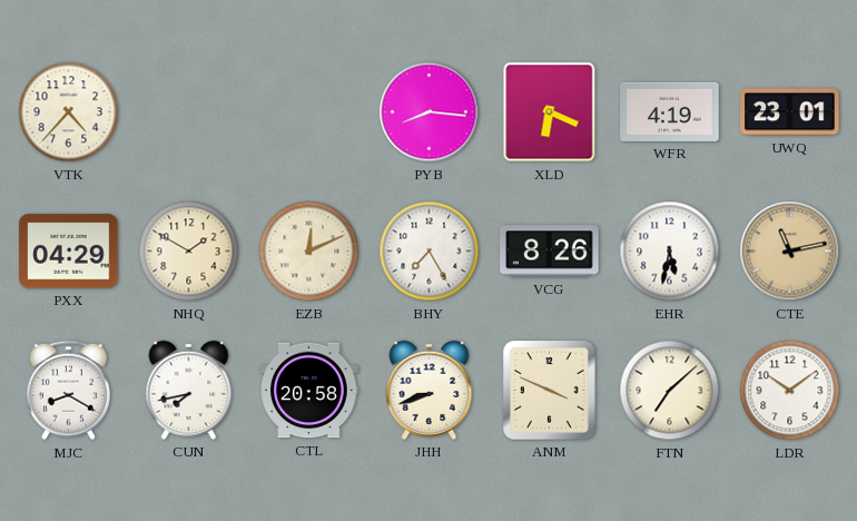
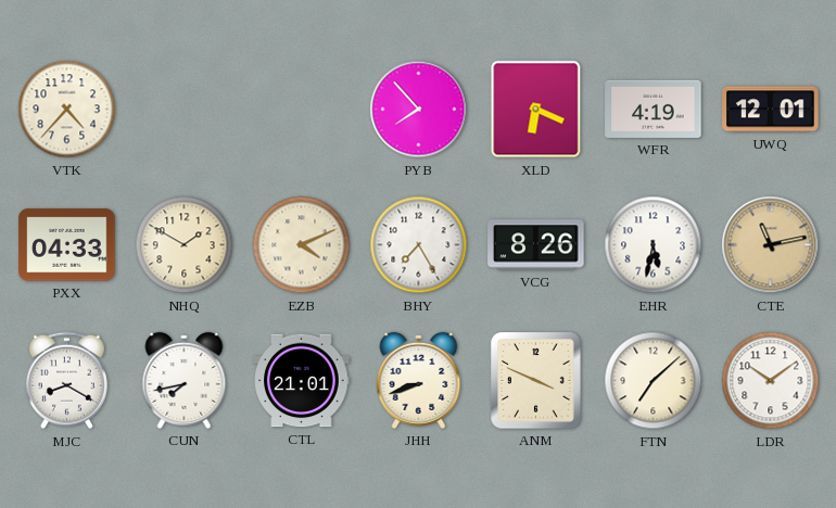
PYB: 8:16 -> 7:53 (419, 110)
UWQ: 23:01 -> 12:01 (771, 110)
PXX: 04:29 -> 04:33 (67, 245)
EZB: 12:11 -> 4:11 (302, 245)
CTL: 20:58 -> 21:01 (302, 381)
